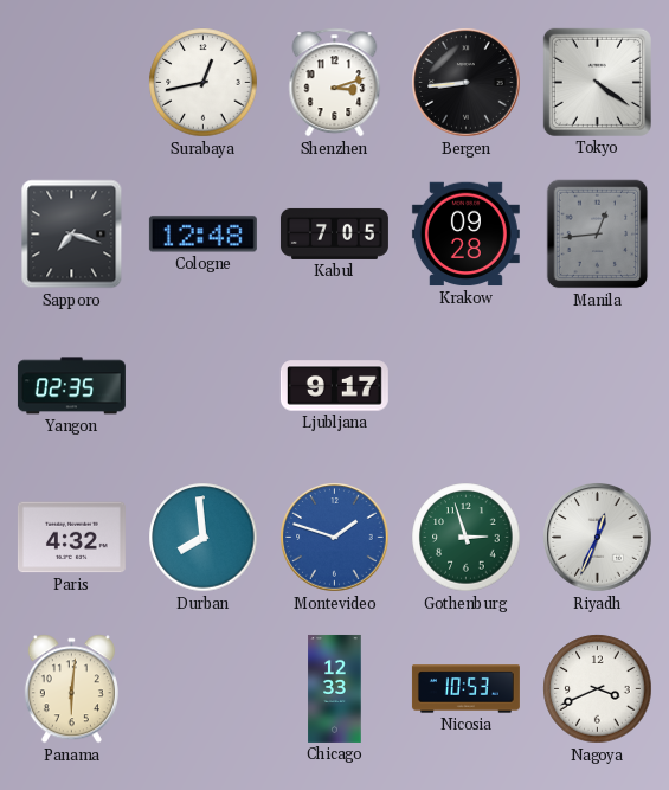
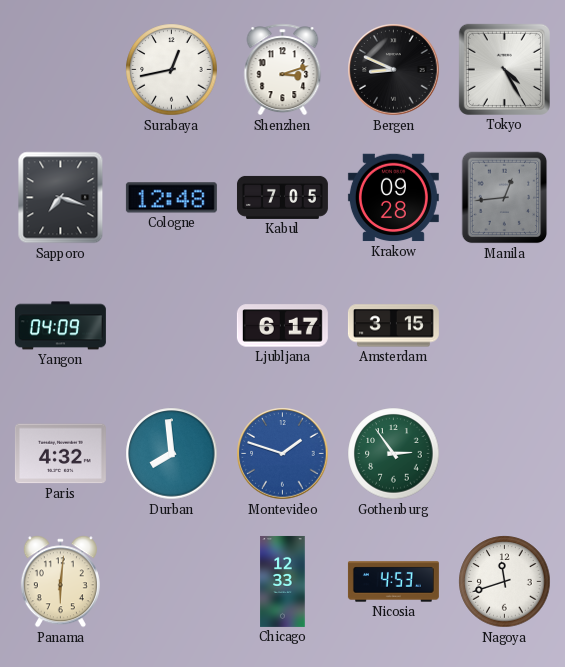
Bergen: 8:44 -> 8:49 (394, 70)
Tokyo: 4:21 -> 4:25 (504, 69)
Yangon: 02:35 -> 04:09 (60, 326)
Ljubljana: 9:17 -> 6:17 (282, 326)
Amsterdam: none -> 3:15 (393, 326)
Gothenburg: 2:57 -> 2:54 (394, 454)
Riyadh: 12:34 -> none (598, 538)
Nicosia: 10:53 -> 4:53 (393, 582)
Nagoya: 3:41 -> 11:42 (505, 582)
